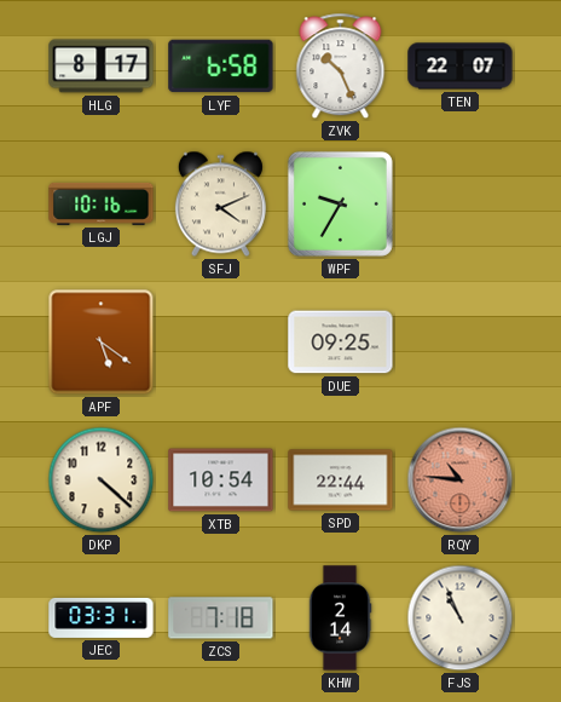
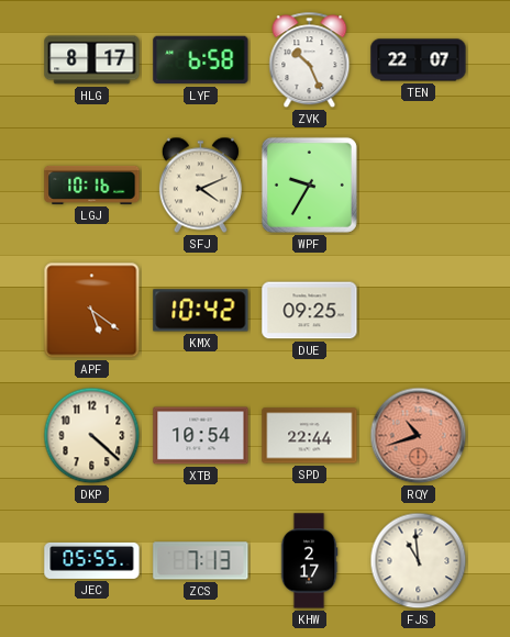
KMX: none -> 10:42 (201, 311)
RQY: 10:46 -> 10:42 (419, 436)
JEC: 03:31 -> 05:55 (92, 560)
ZCS: 7:18 -> 7:13 (201, 561)
KHW: 2:14 -> 2:17 (309, 561)
FJS: 10:56 -> 10:59 (419, 561)
